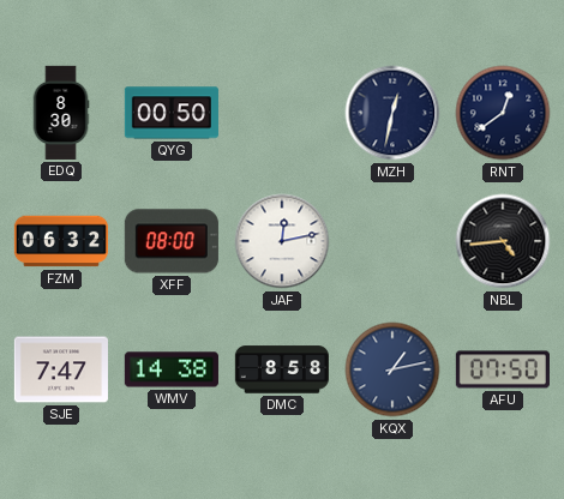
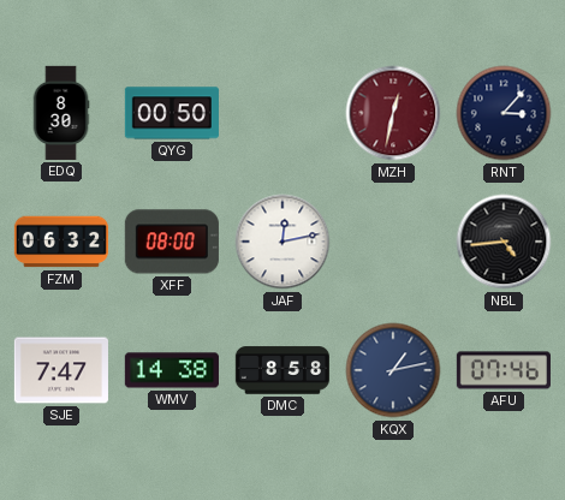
MZH dial: navy -> burgundy (393, 113)
RNT: 12:39 -> 3:07 (504, 113)
AFU: 07:50 -> 07:46 (504, 370)
